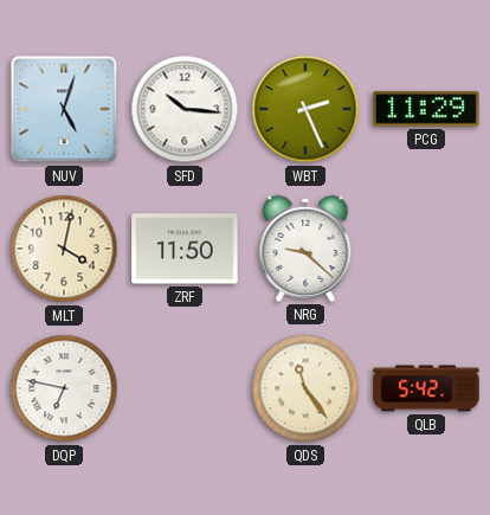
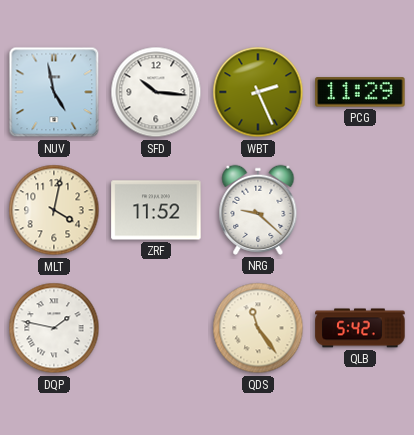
NUV: 5:03 -> 4:58 (54, 92)
ZRF: 11:50 -> 11:52 (156, 210)
DQP: 6:47 -> 1:47 (54, 328)
